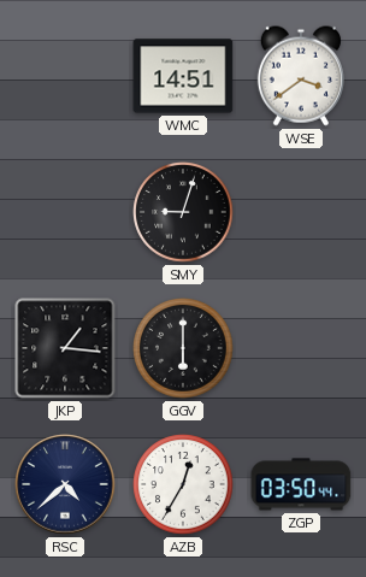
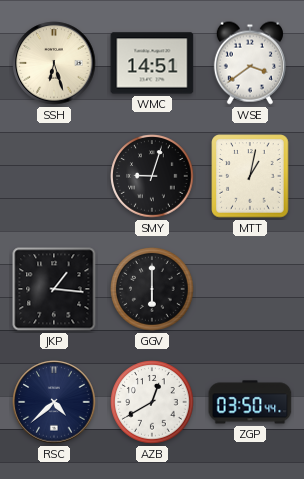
SSH: none -> 6:27 (54, 63)
MTT: none -> 1:02 (250, 176)
AZB: 12:35 -> 12:40 (152, 402)
